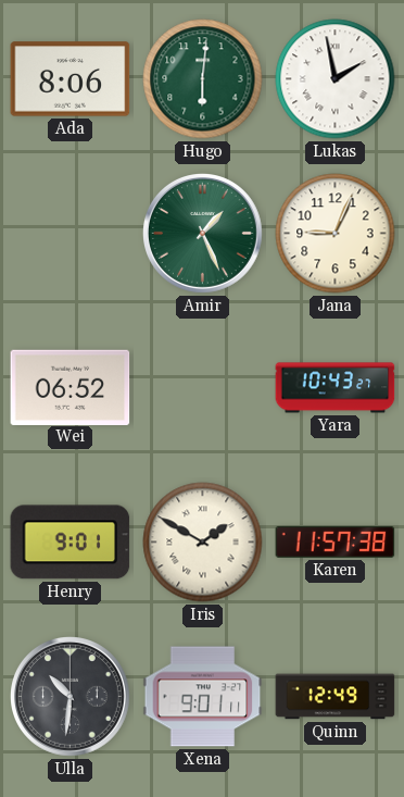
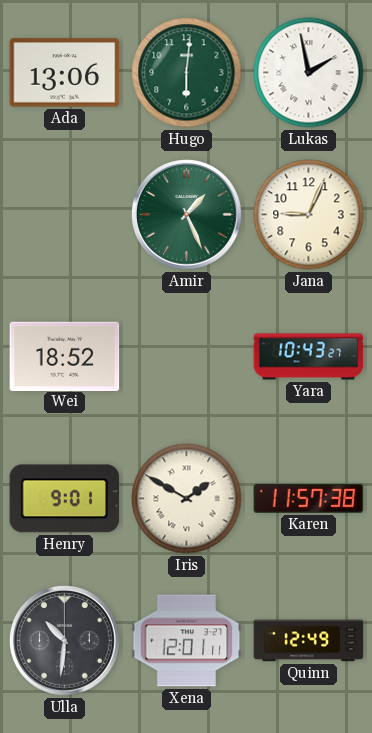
Ada: 8:06 -> 13:06 (65, 73)
Wei: 06:52 -> 18:52 (65, 356)
Xena: 9:01 -> 12:01 (187, 641)
